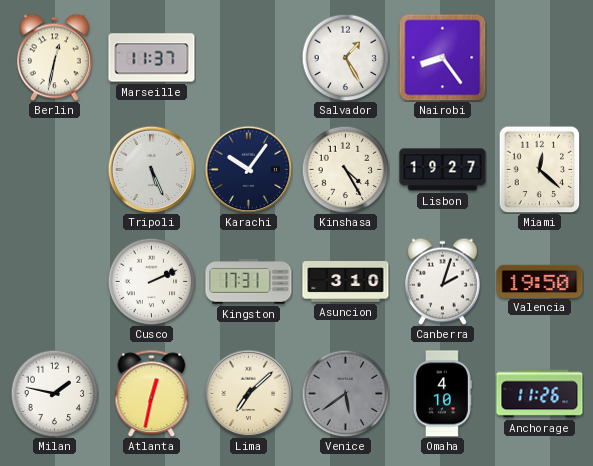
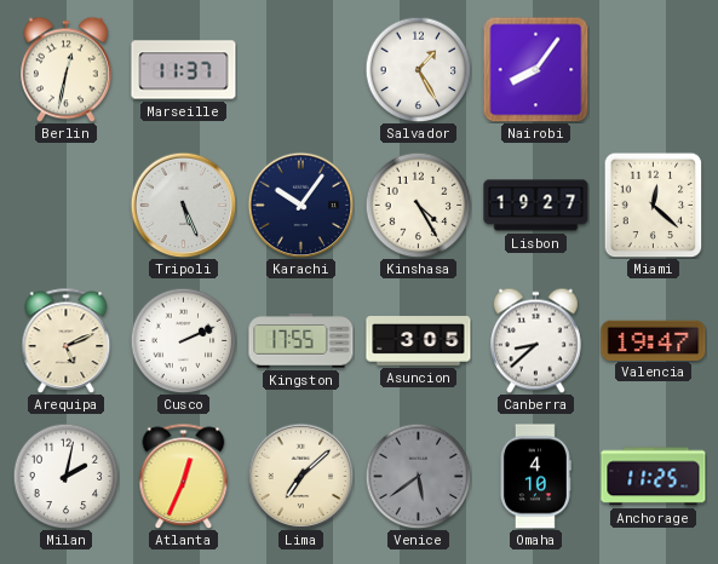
Nairobi: 8:24 -> 8:06 (535, 70)
Arequipa: none -> 5:11 (67, 340)
Kingston: 17:31 -> 17:55 (301, 341)
Asuncion: 3:10 -> 3:05 (419, 341)
Canberra: 2:03 -> 8:38 (536, 340)
Valencia: 19:50 -> 19:47 (654, 340)
Milan: 1:47 -> 2:02 (65, 476)
Atlanta: 12:32 -> 12:34 (184, 476)
Anchorage: 11:26 -> 11:25 (654, 477)
